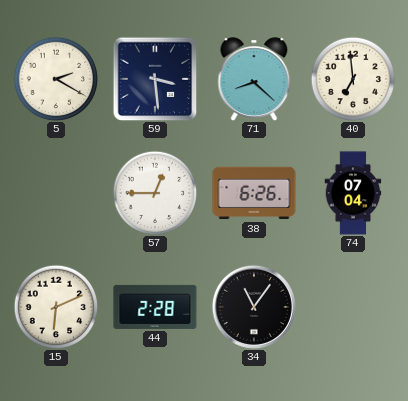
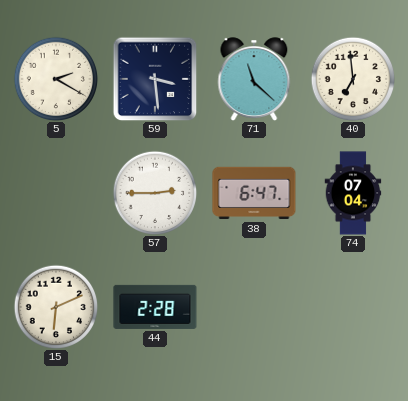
71: 8:22 -> 11:22 (254, 79)
57: 12:45 -> 2:45 (155, 193)
38: 6:26 -> 6:47 (254, 193)
34: 11:06 -> none (254, 307)
